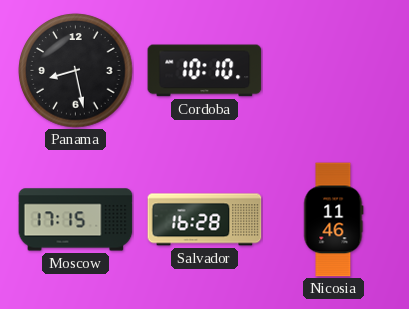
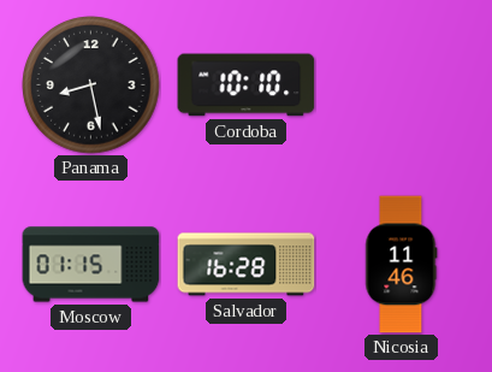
Moscow: 17:15 -> 01:15 (91, 265)
